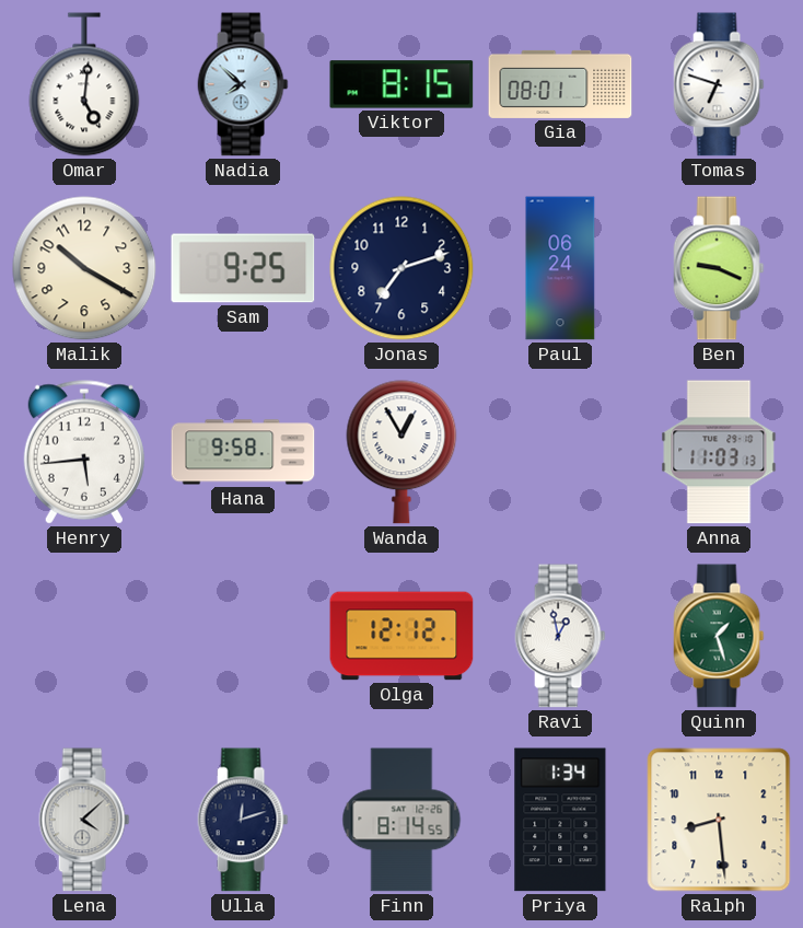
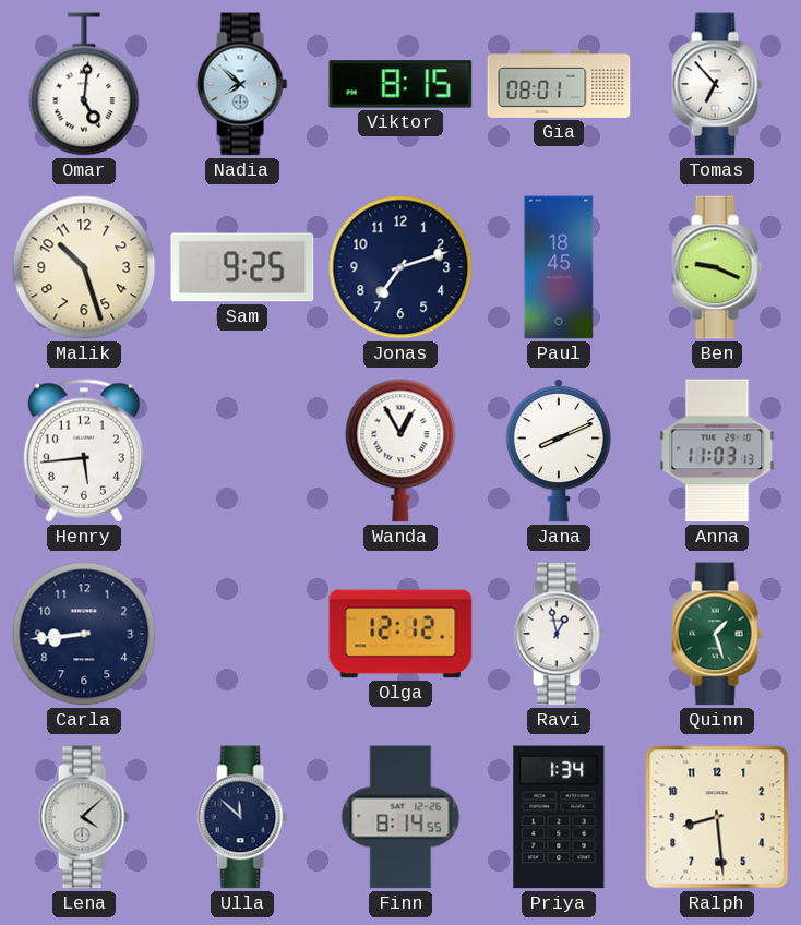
Tomas: 6:48 -> 6:53 (717, 84)
Malik: 10:20 -> 10:27 (84, 267)
Paul: 06:24 -> 18:45 (559, 267)
Hana: 9:58 -> none (243, 452)
Jana: none -> 8:11 (559, 452)
Carla: none -> 8:44 (84, 634)
Ulla: 12:12 -> 11:52 (242, 817)
